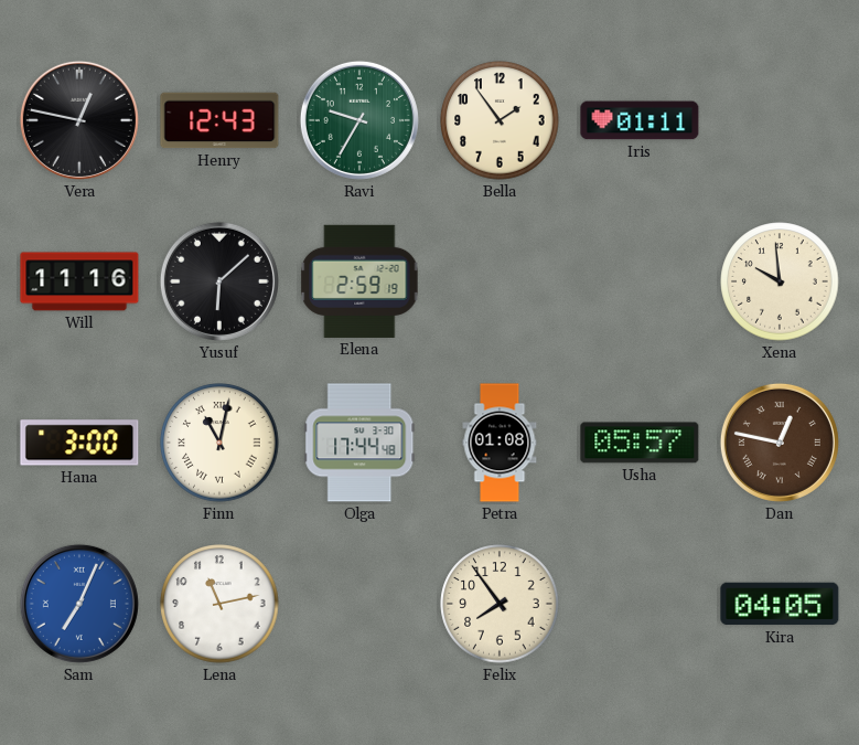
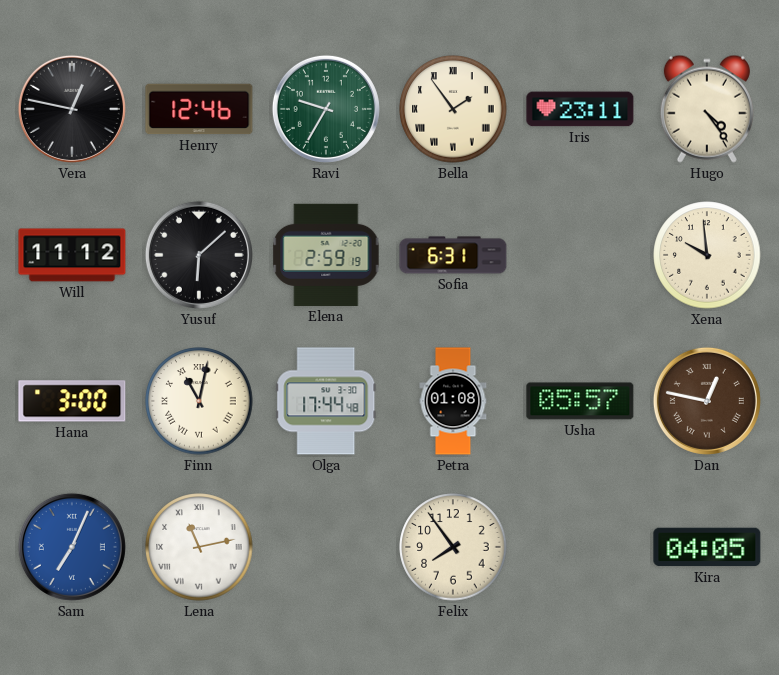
Henry: 12:43 -> 12:46 (199, 109)
Bella numerals: Arabic -> Roman (453, 109)
Iris: 01:11 -> 23:11 (580, 109)
Hugo: none -> 4:24 (707, 109)
Will: 11:16 -> 11:12 (72, 255)
Sofia: none -> 6:31 (453, 255)
Lena numerals: Arabic -> Roman (199, 547)
